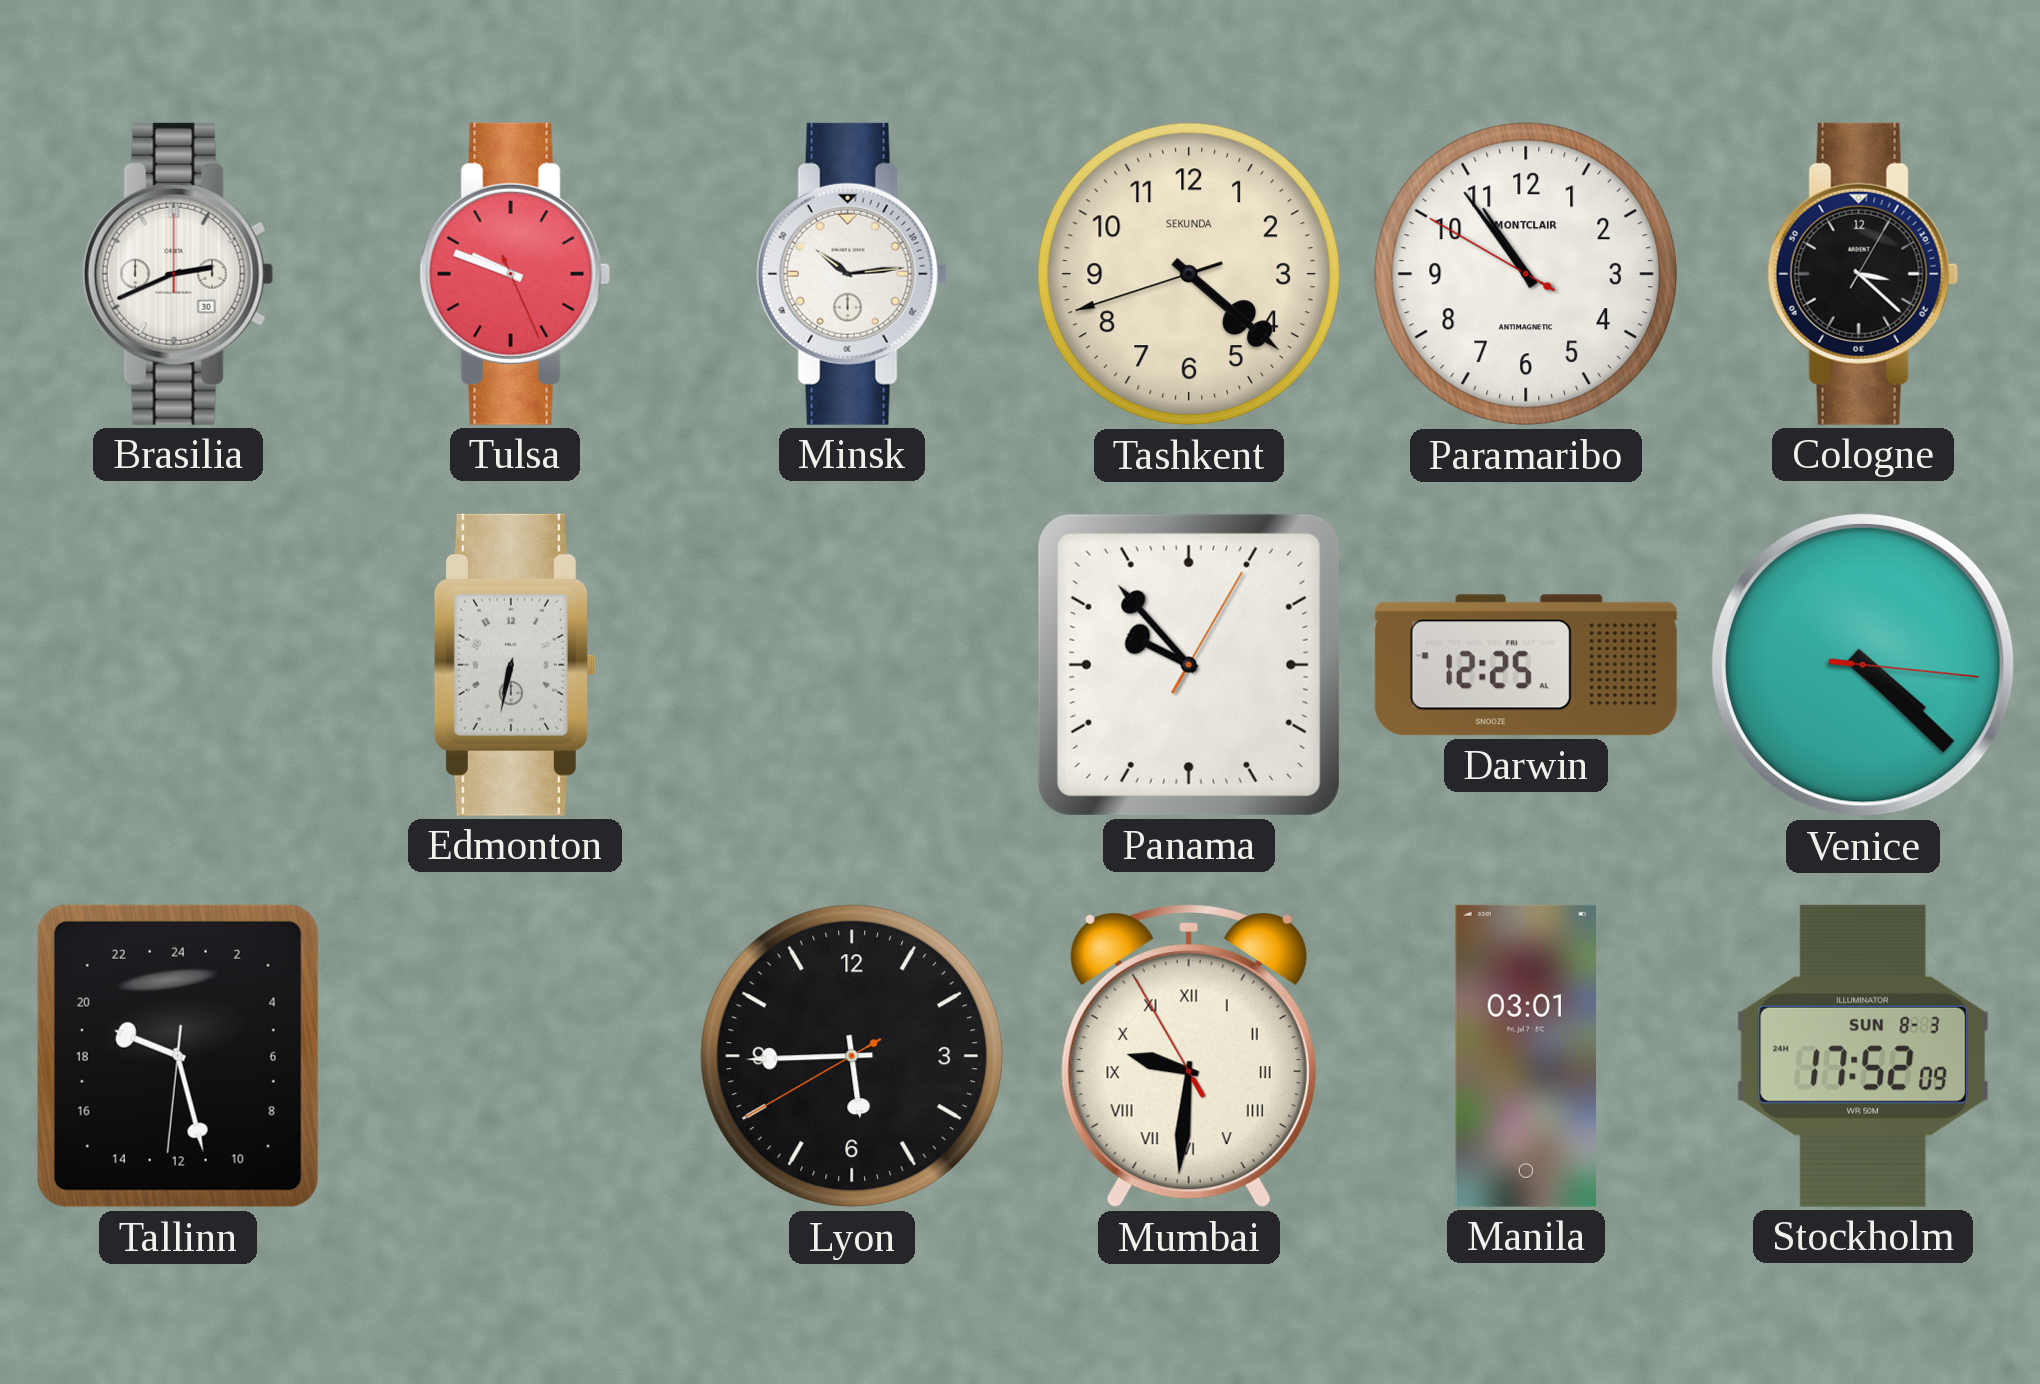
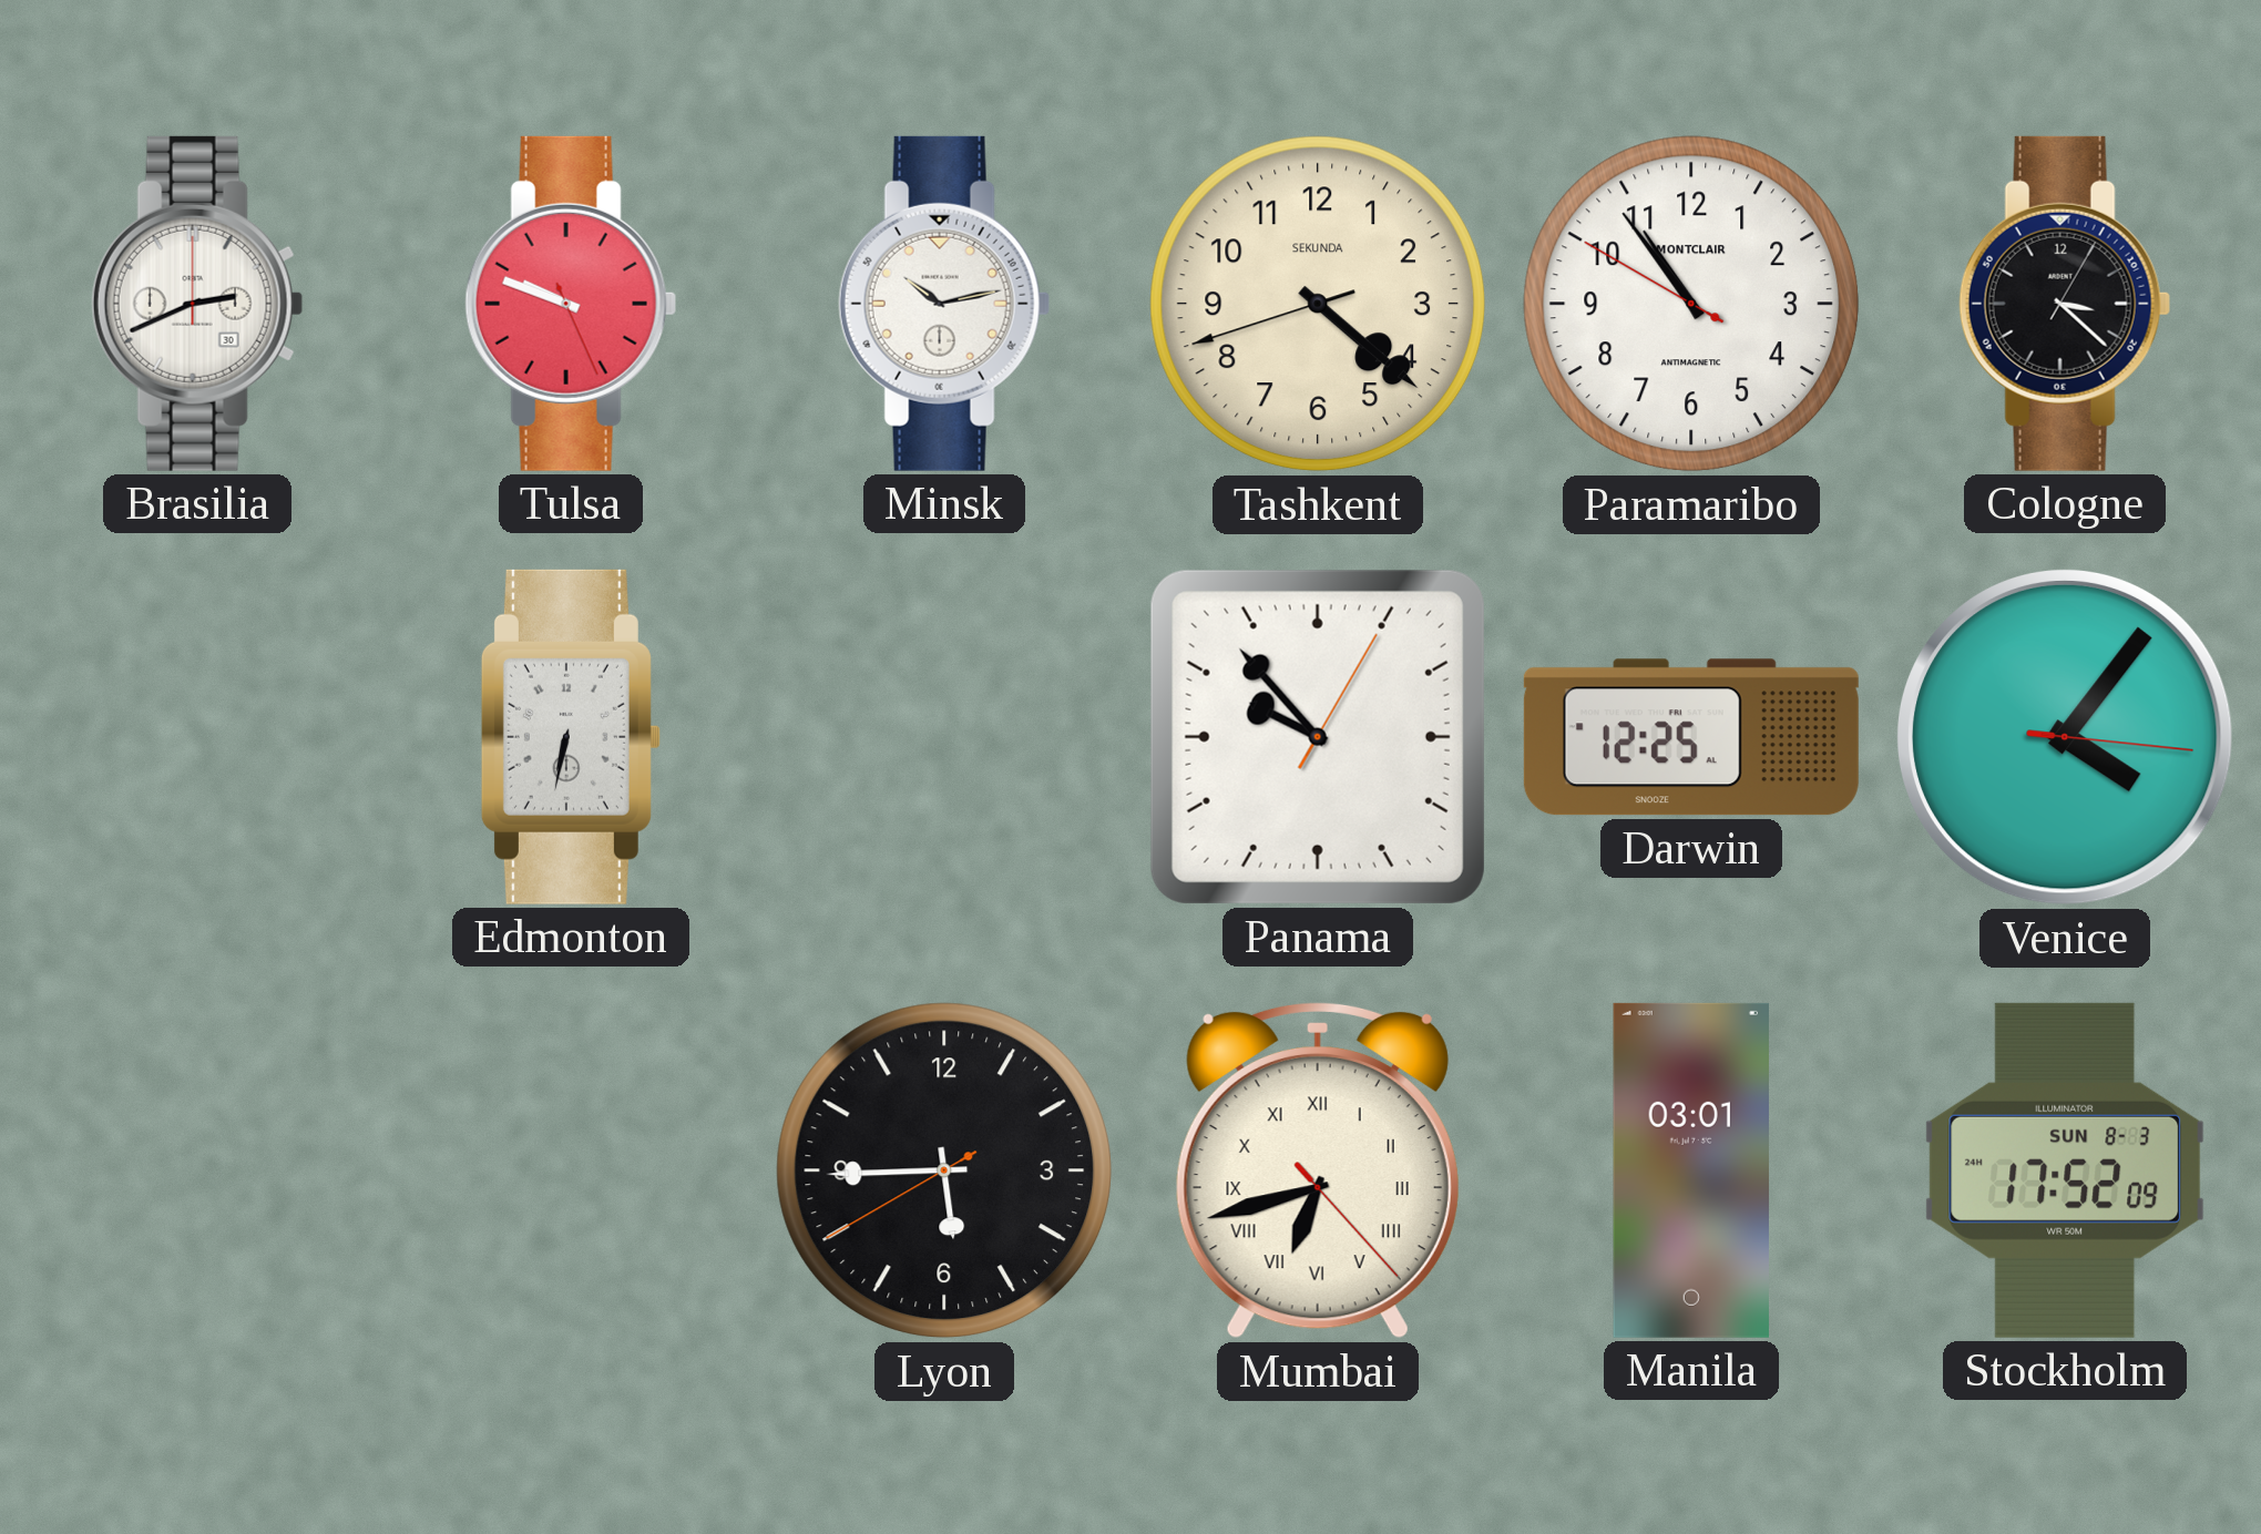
Minsk: 10:14 -> 10:13 (944, 304)
Venice: 4:22 -> 4:06 (2065, 737)
Tallinn: 19:27 -> none (178, 1056)
Mumbai: 9:30 -> 6:42 (1318, 1170)
